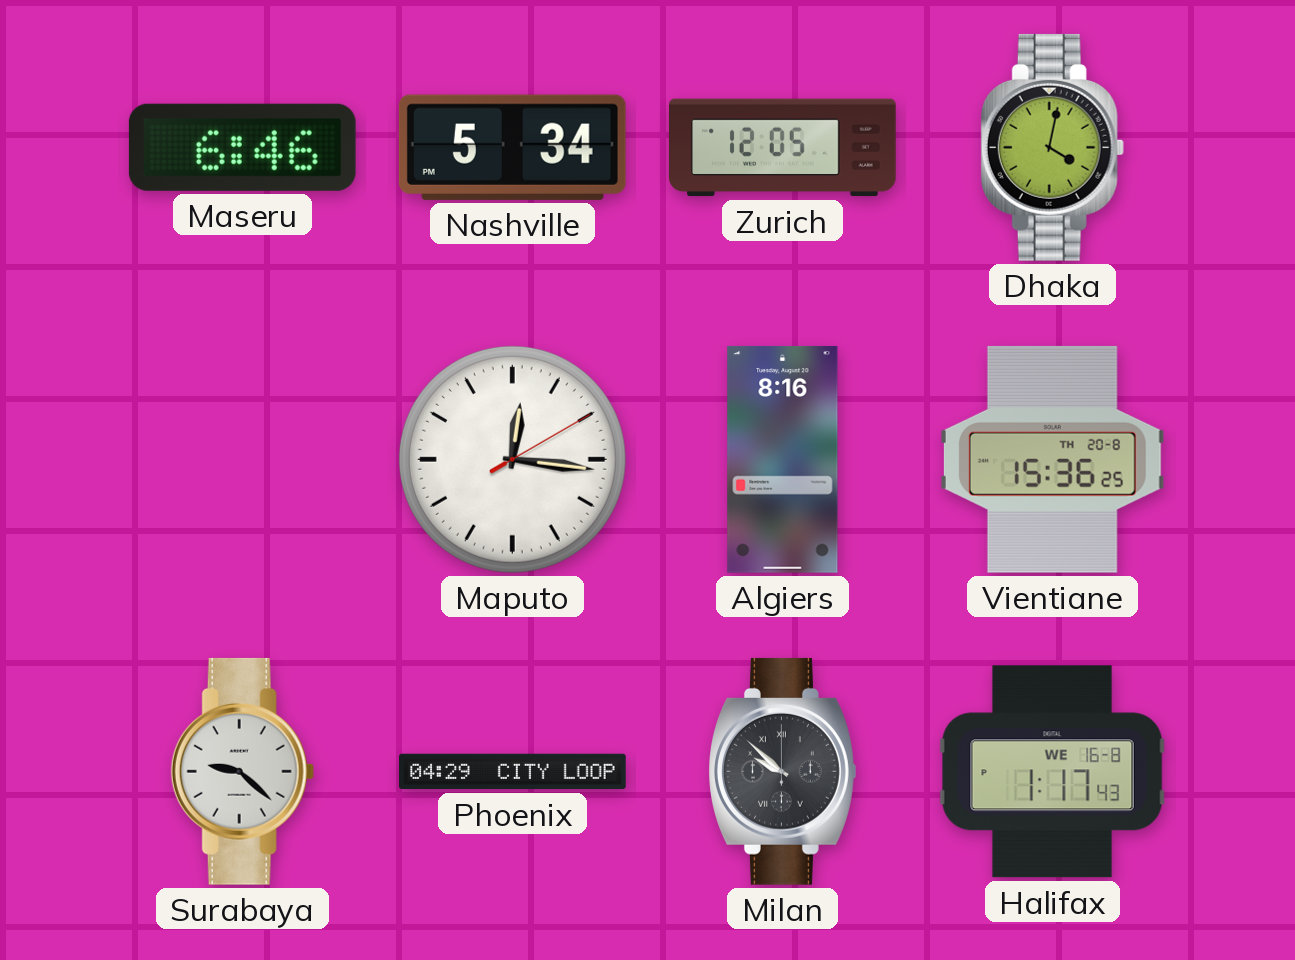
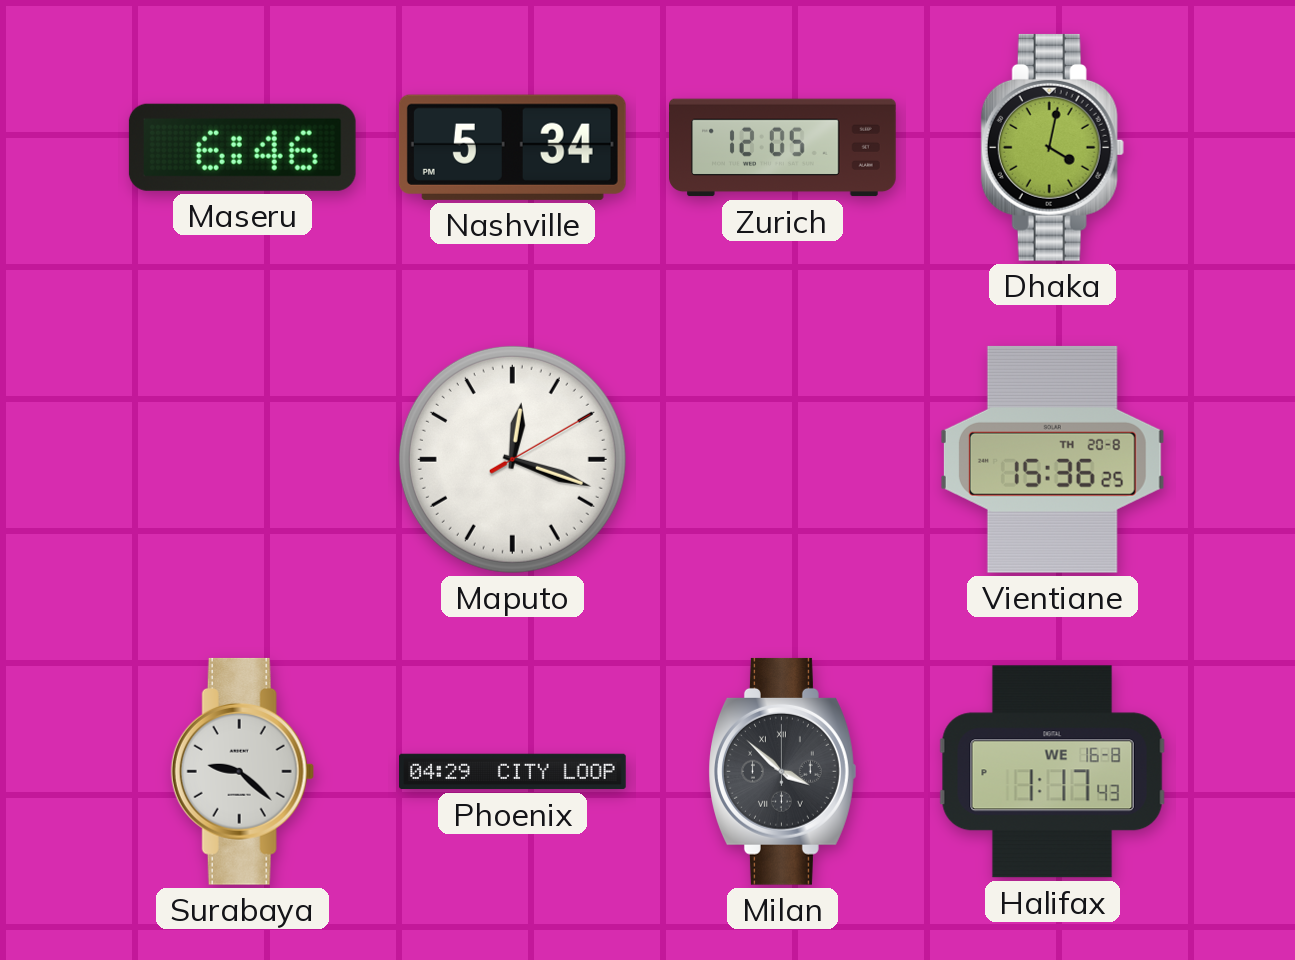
Maputo: 12:16 -> 12:18 (512, 459)
Algiers: 8:16 -> none (783, 459)
Milan: 9:52 -> 3:52 (783, 771)
